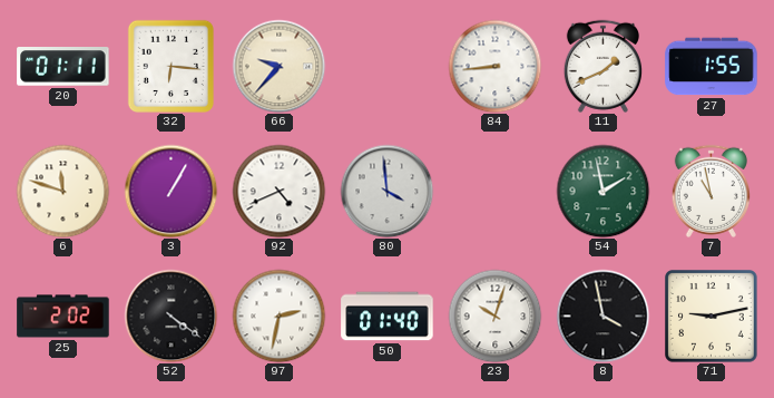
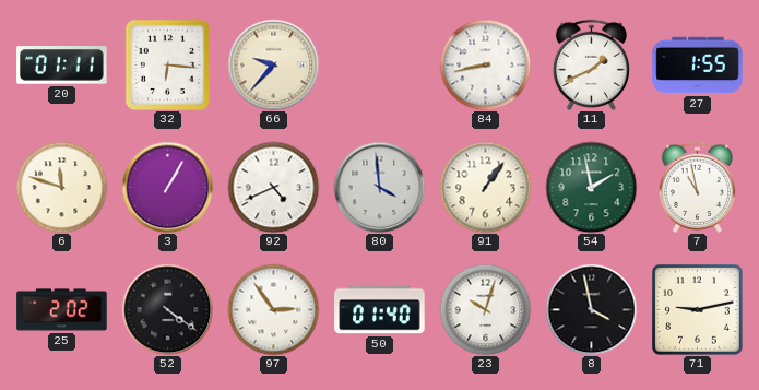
84: 8:44 -> 8:43 (485, 64)
91: none -> 1:06 (485, 187)
97: 2:32 -> 2:54 (273, 309)
